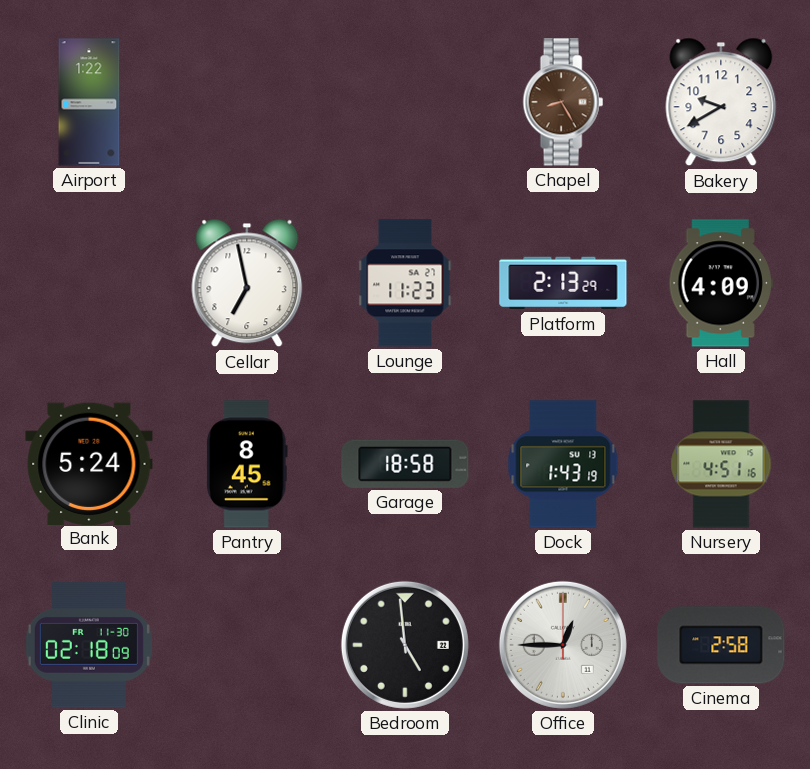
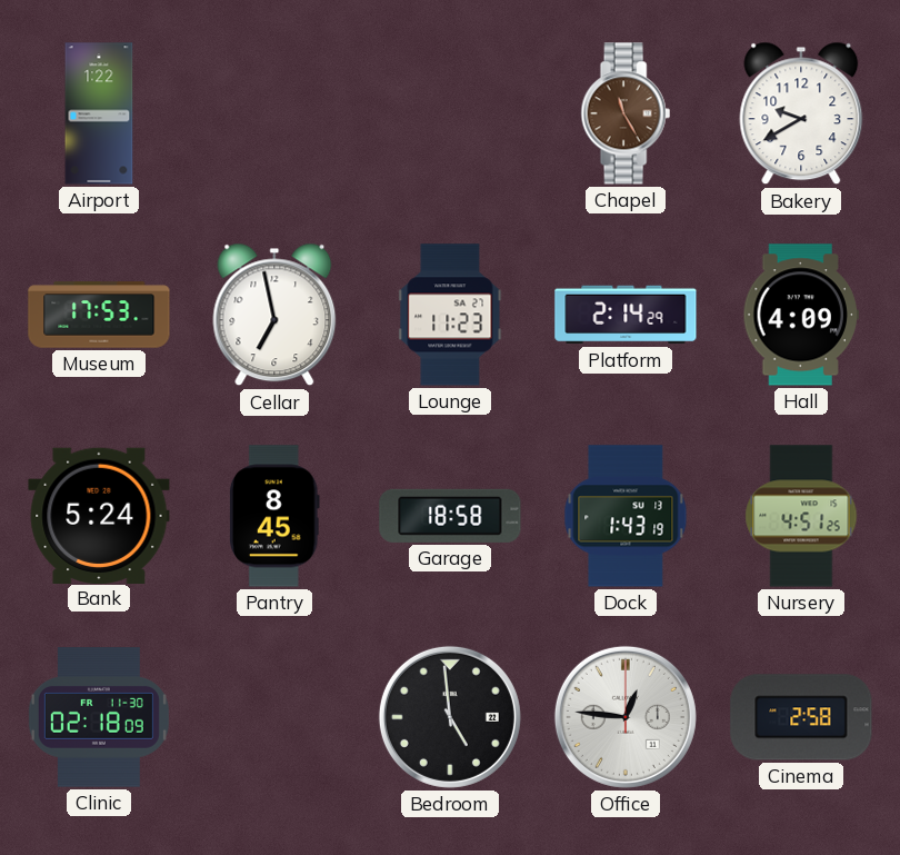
Chapel: 8:25 -> 11:25 (626, 113)
Museum: none -> 17:53 (99, 315)
Platform: 2:13 -> 2:14 (626, 315)
Nursery: 4:51:16 -> 4:51:25 (801, 516)
Office: 12:45 -> 12:46 (626, 717)
